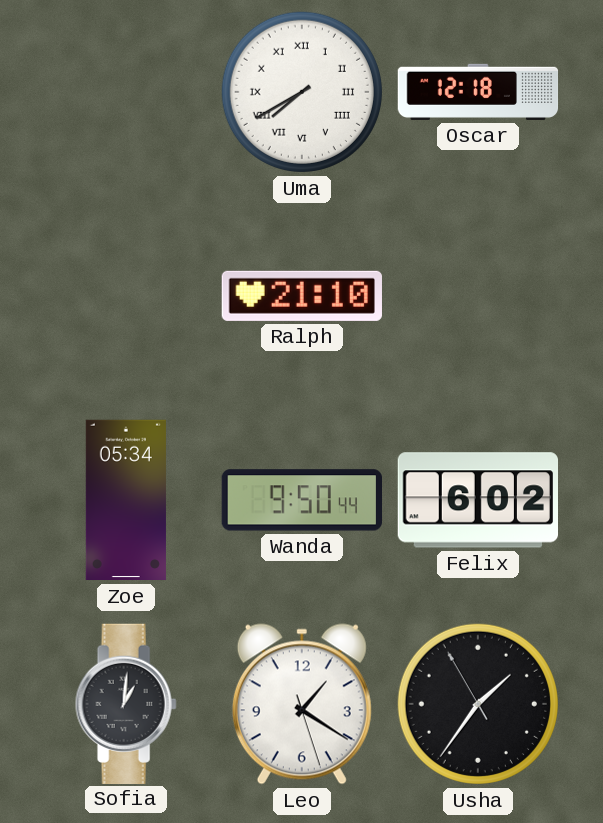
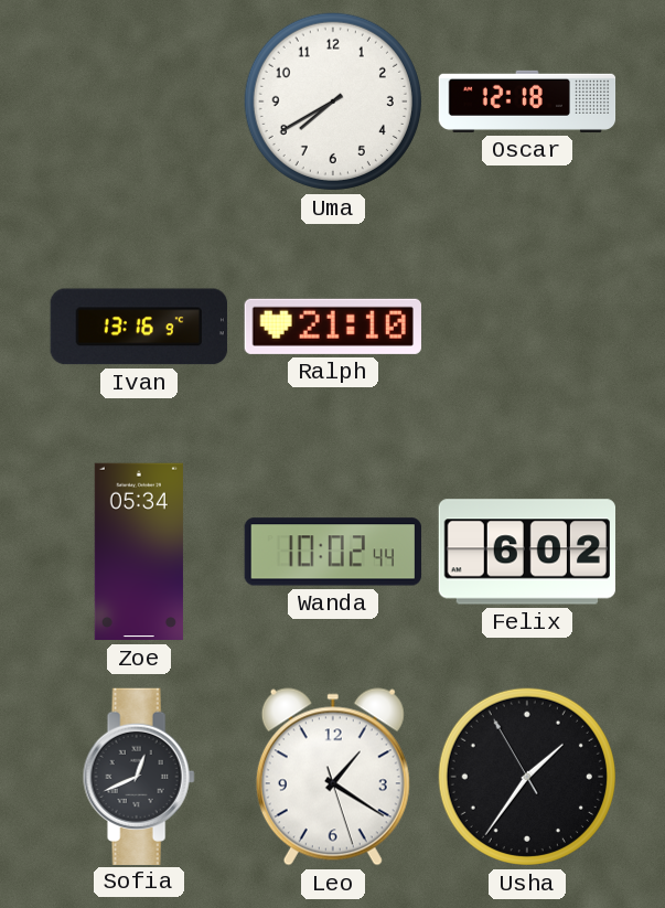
Uma numerals: Roman -> Arabic (333, 102)
Ivan: none -> 13:16 (139, 327)
Wanda: 9:50 -> 10:02 (332, 552)
Sofia: 1:01 -> 12:41 (139, 776)
